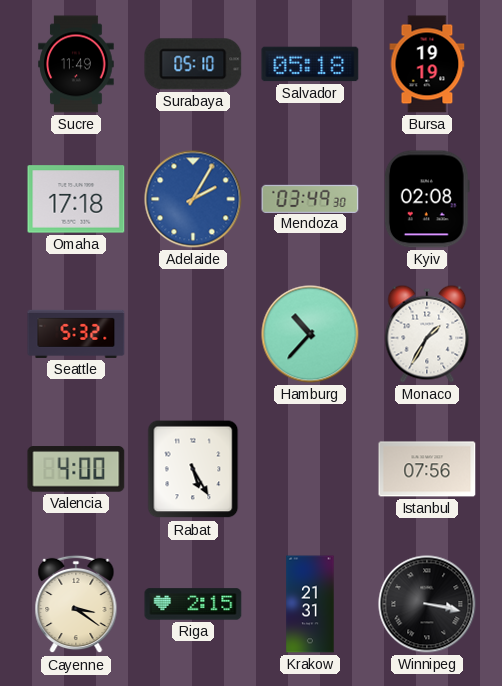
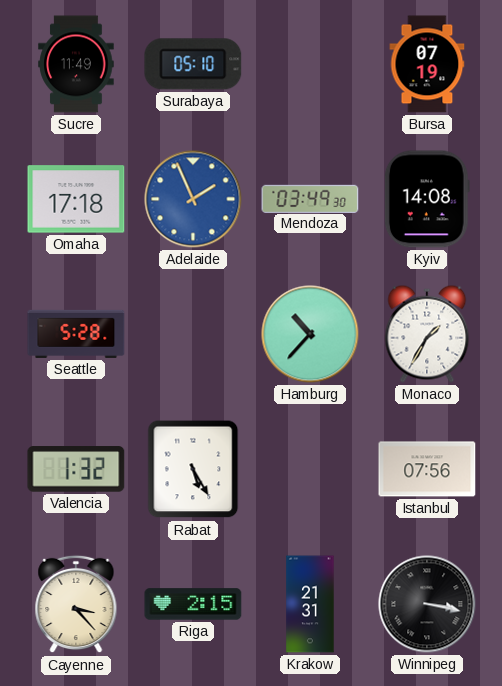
Salvador: 05:18 -> none (310, 64)
Bursa: 19:19 -> 07:19 (427, 64)
Adelaide: 2:05 -> 1:56 (193, 199)
Kyiv: 02:08 -> 14:08 (427, 199)
Seattle: 5:32 -> 5:28 (76, 334)
Valencia: 4:00 -> 1:32 (76, 469)
Cayenne: 3:21 -> 3:23 (76, 604)
